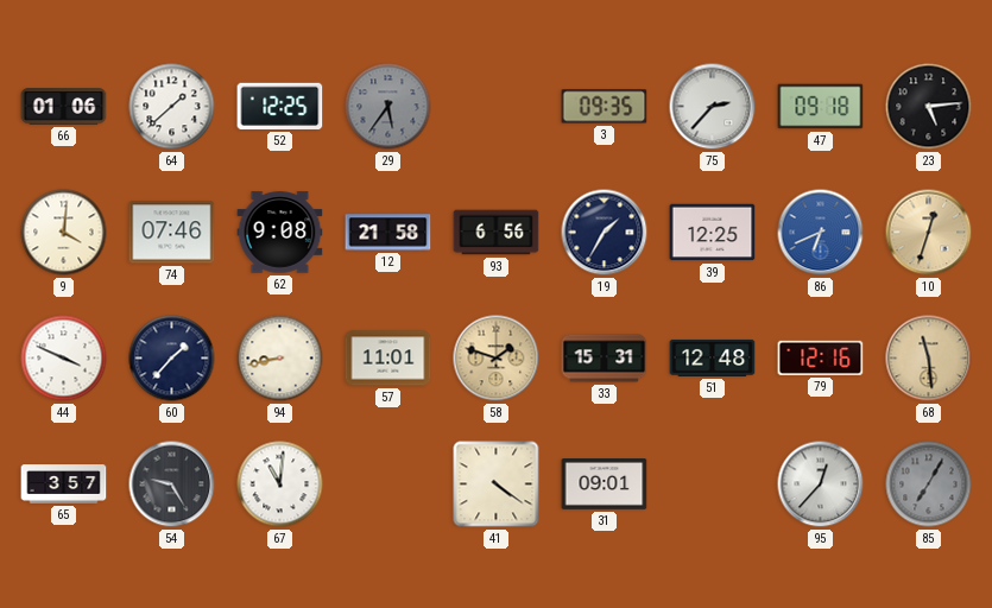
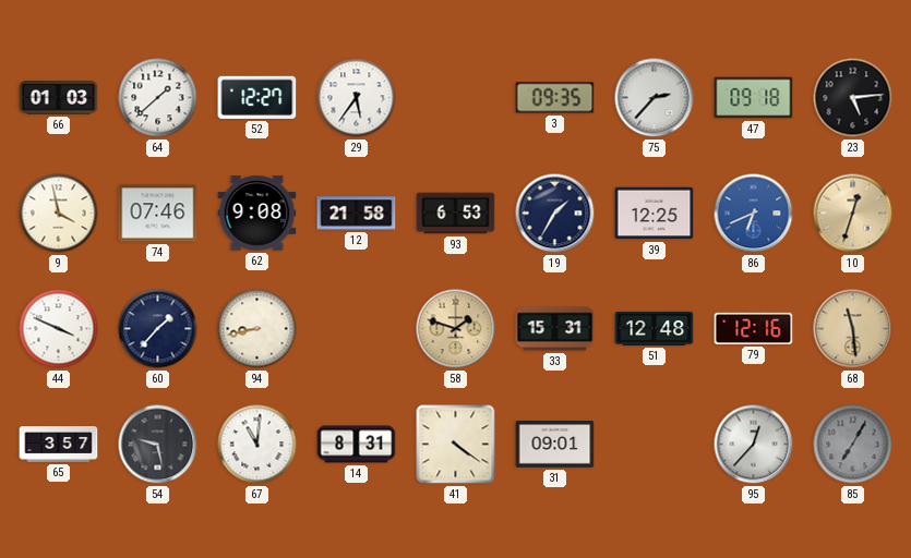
66: 01:06 -> 01:03 (59, 98)
52: 12:25 -> 12:27 (257, 97)
29 dial: grey -> white (357, 98)
9: 4:01 -> 3:58 (59, 214)
93: 6:56 -> 6:53 (456, 214)
57: 11:01 -> none (388, 359)
54: 9:25 -> 9:28 (158, 445)
14: none -> 8:31 (357, 445)
